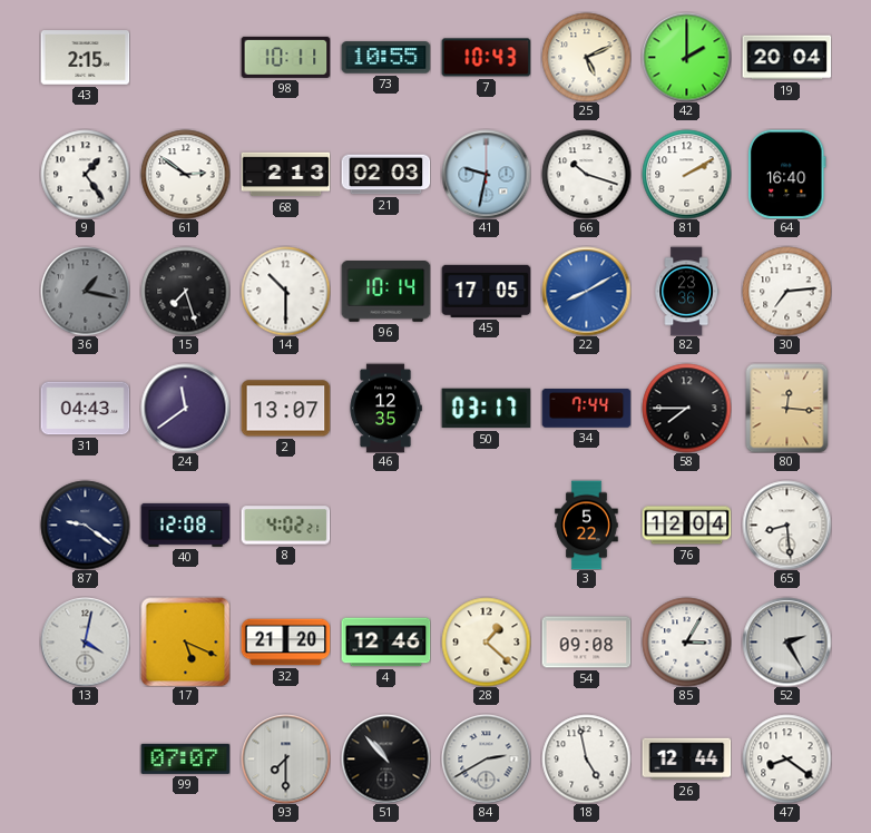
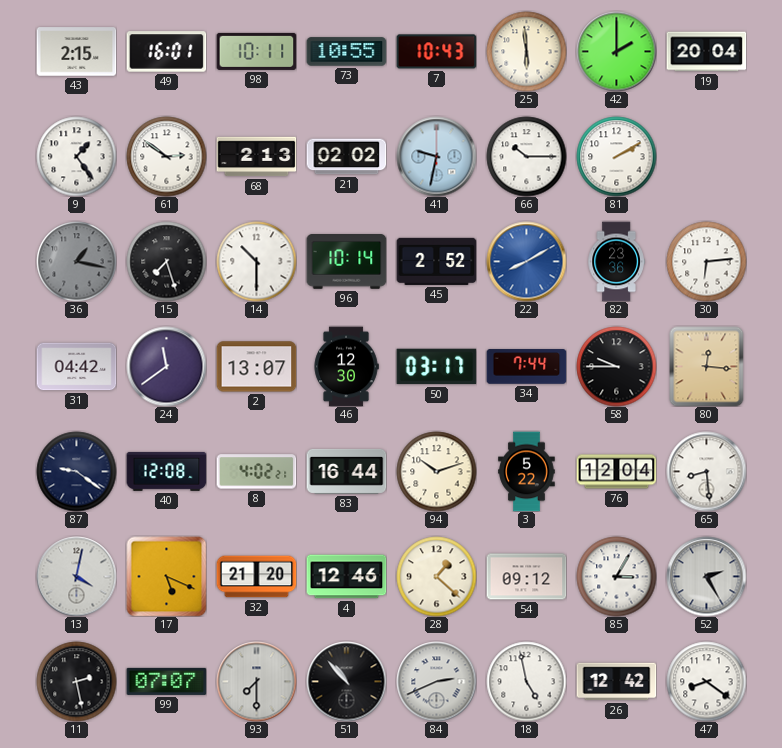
49: none -> 16:01 (166, 52)
25: 5:11 -> 5:59 (526, 51)
21: 02:03 -> 02:02 (346, 157)
66: 10:18 -> 10:15 (526, 156)
64: 16:40 -> none (787, 174)
45: 17:05 -> 2:52 (436, 261)
30: 7:14 -> 6:14 (706, 261)
31: 04:43 -> 04:42 (76, 367)
46: 12:35 -> 12:30 (346, 366)
58: 7:45 -> 9:45 (616, 366)
83: none -> 16:44 (346, 471)
94: none -> 10:12 (436, 471)
54: 09:08 -> 09:12 (526, 577)
11: none -> 2:28 (76, 681)
84: 2:40 -> 2:41 (436, 681)
26: 12:44 -> 12:42 (616, 682)
